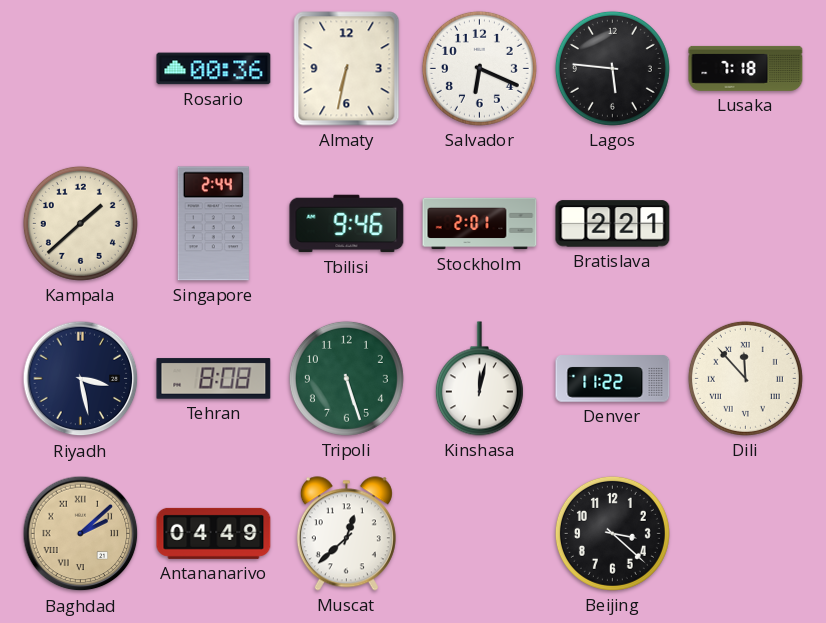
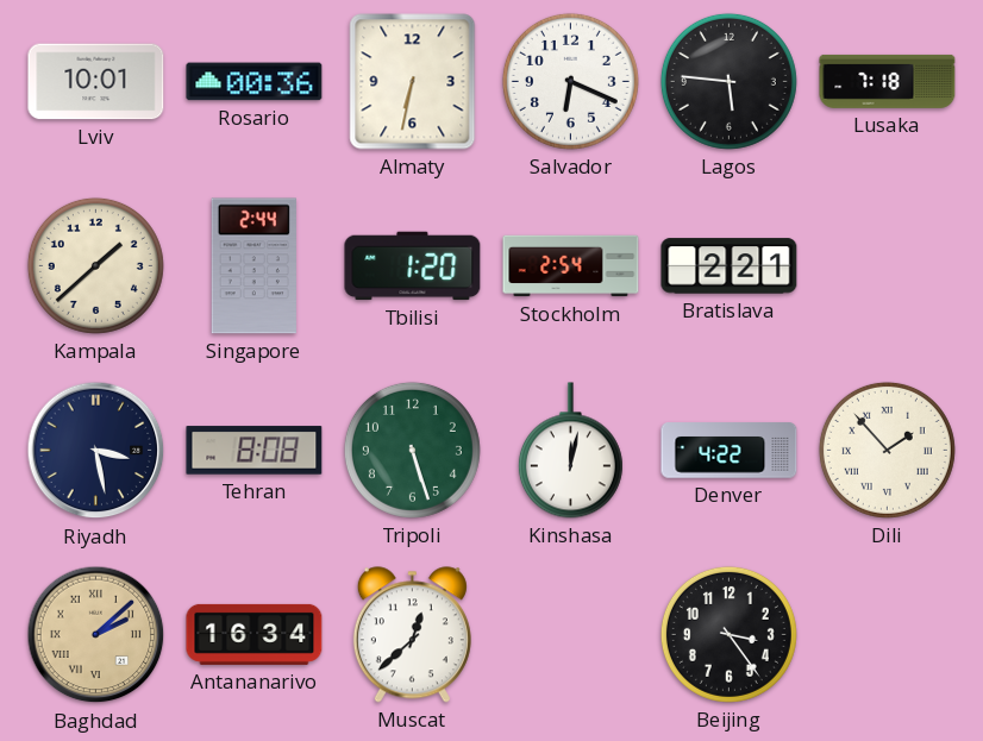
Lviv: none -> 10:01 (96, 82)
Tbilisi: 9:46 -> 1:20 (413, 266)
Stockholm: 2:01 -> 2:54 (571, 266)
Denver: 11:22 -> 4:22 (730, 451)
Dili: 11:53 -> 1:53 (887, 450)
Antananarivo: 04:49 -> 16:34 (255, 634)
Beijing: 3:22 -> 3:24 (728, 634)
